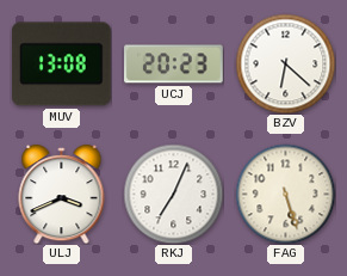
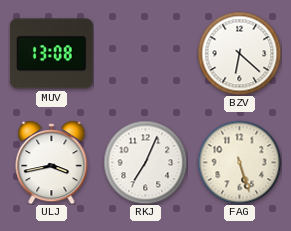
UCJ: 20:23 -> none (174, 65)
ULJ: 3:41 -> 3:43 (52, 162)
